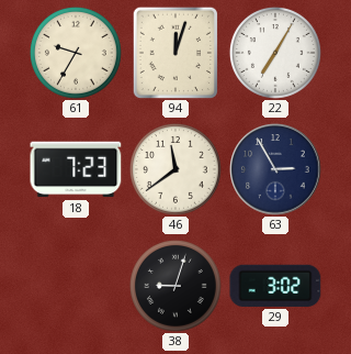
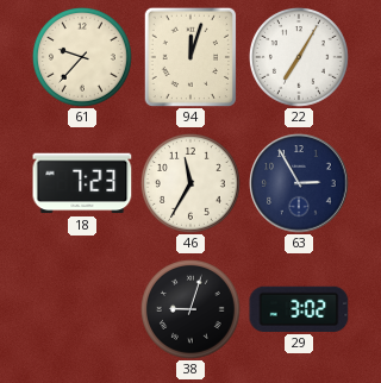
61: 9:35 -> 9:37 (82, 57)
46: 11:39 -> 11:35 (190, 183)
